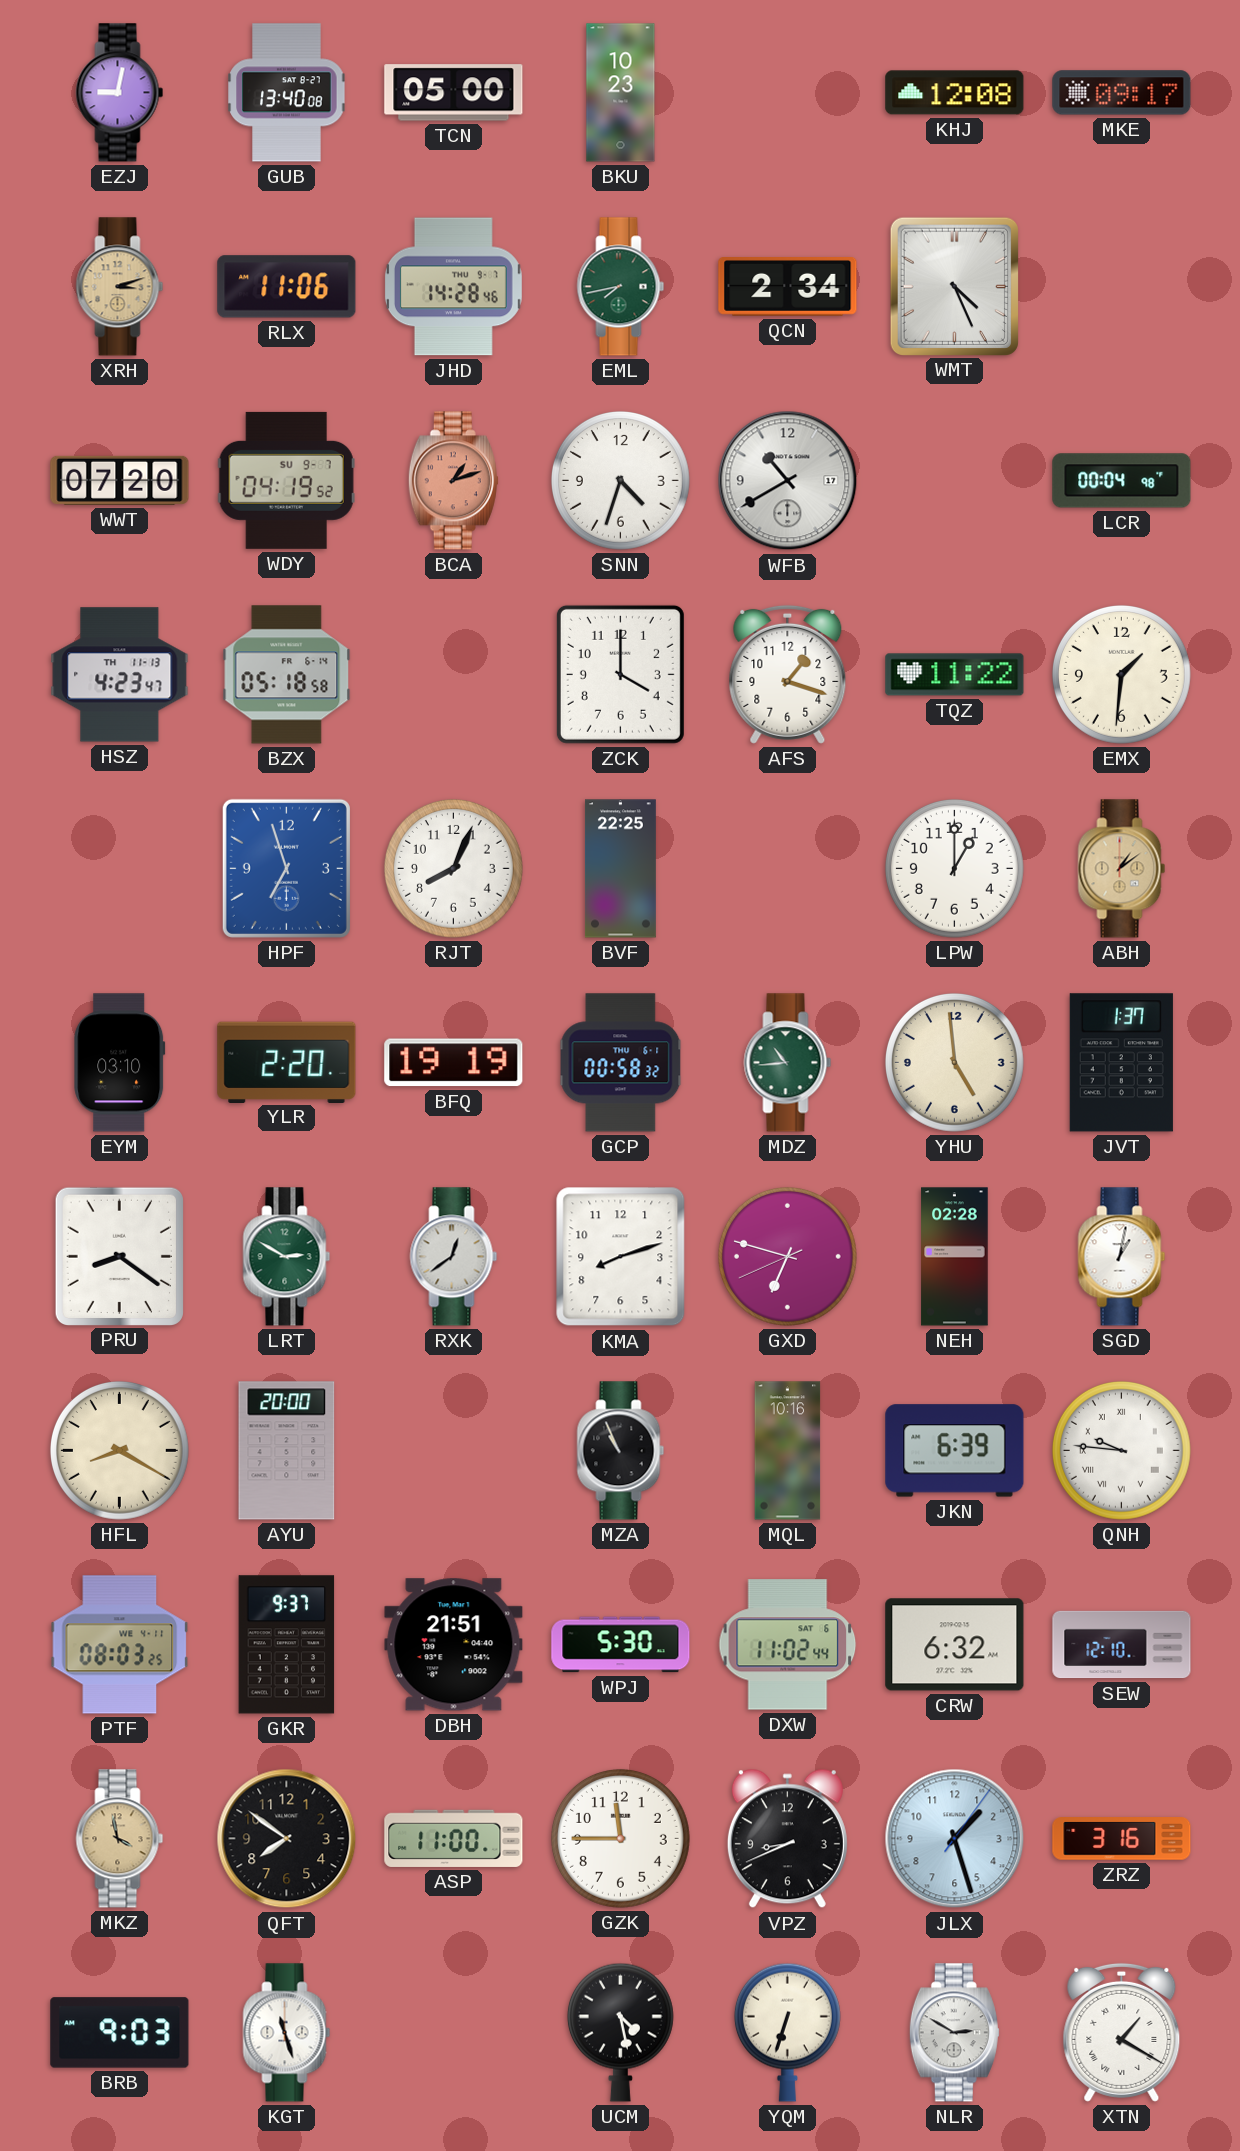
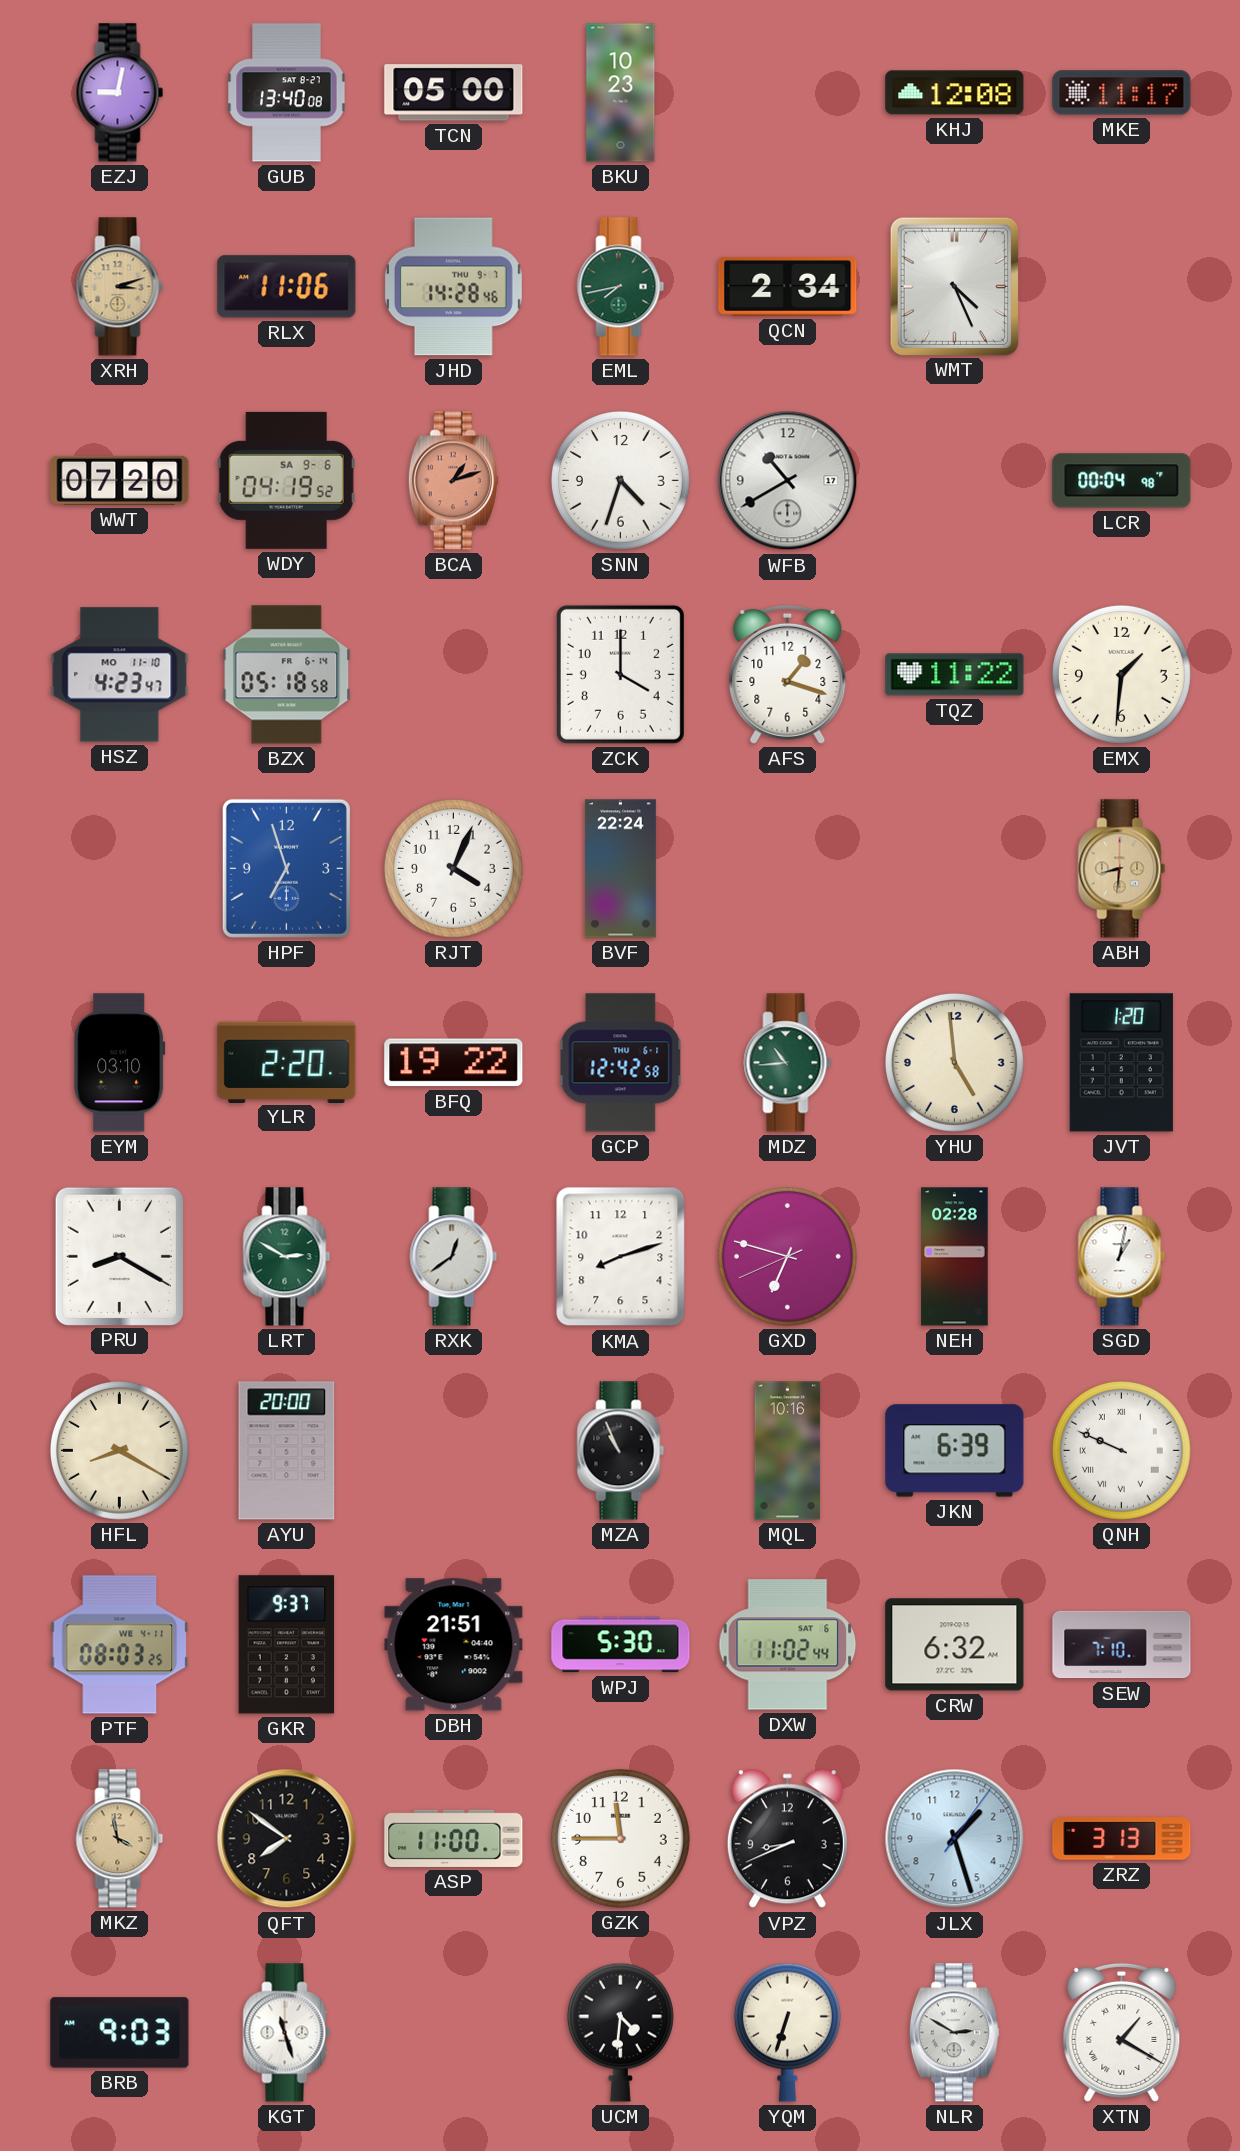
MKE: 09:17 -> 11:17 (1122, 93)
WDY date: SU 9-7 -> SA 9-6 (286, 480)
HSZ date: TH 11-13 -> MO 11-10 (120, 675)
RJT: 8:04 -> 4:04 (453, 868)
BVF: 22:25 -> 22:24 (620, 869)
LPW: 1:00 -> none (954, 868)
ABH: 1:09 -> 8:31 (1122, 869)
BFQ: 19:19 -> 19:22 (454, 1063)
GCP: 00:58 -> 12:42 (621, 1063)
JVT: 1:37 -> 1:20 (1121, 1063)
PRU: 8:21 -> 8:20 (119, 1256)
QNH: 9:46 -> 9:49 (1121, 1450)
SEW: 12:10 -> 7:10 (1122, 1645)
ZRZ: 3:16 -> 3:13 (1122, 1839)
UCM: 4:28 -> 4:31 (620, 2032)
